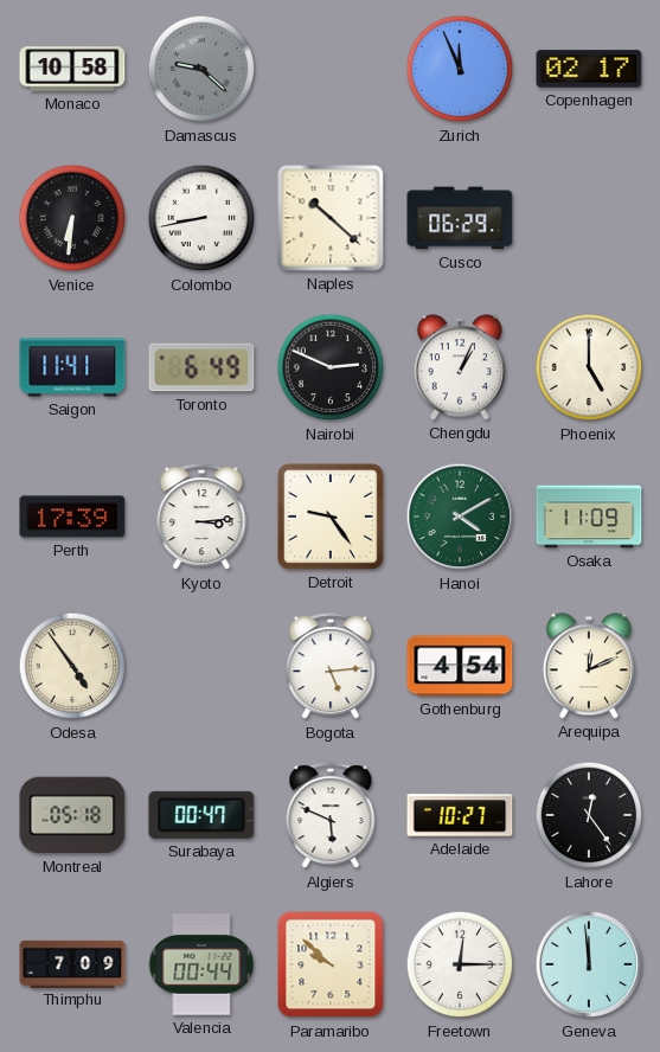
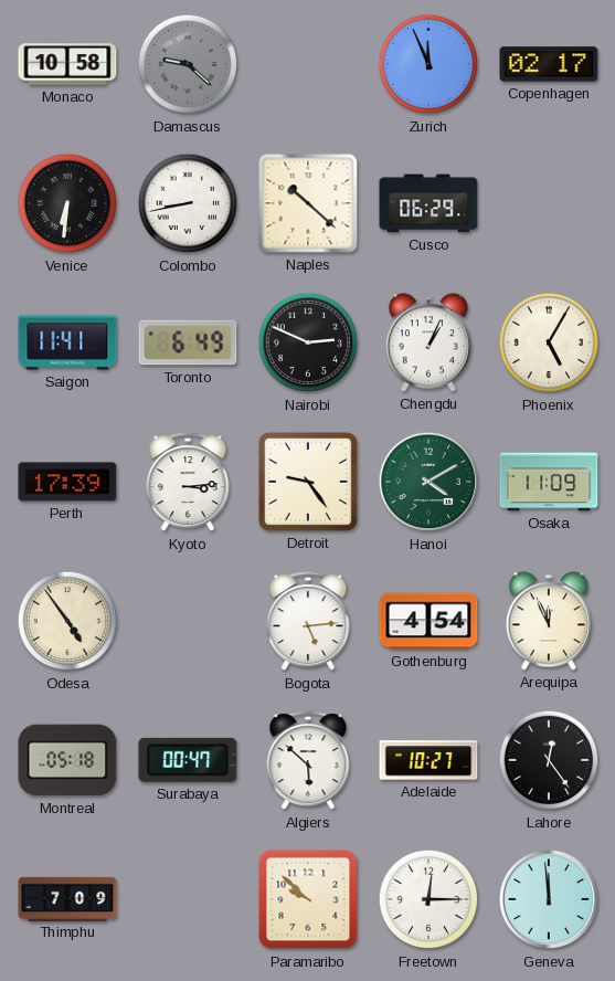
Phoenix: 5:00 -> 5:05 (549, 342)
Arequipa: 12:11 -> 11:56 (549, 621)
Algiers: 5:49 -> 5:52 (308, 761)
Valencia: 00:44 -> none (201, 964)
